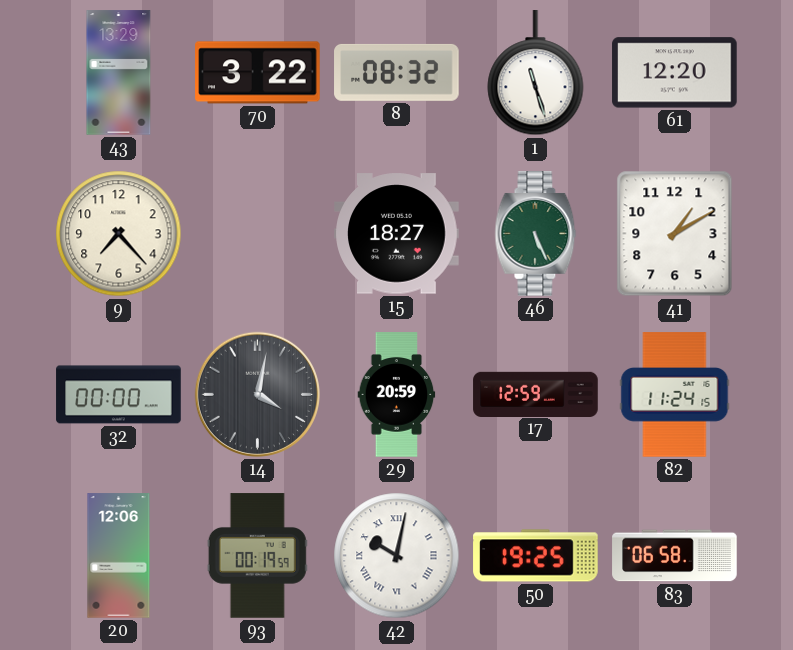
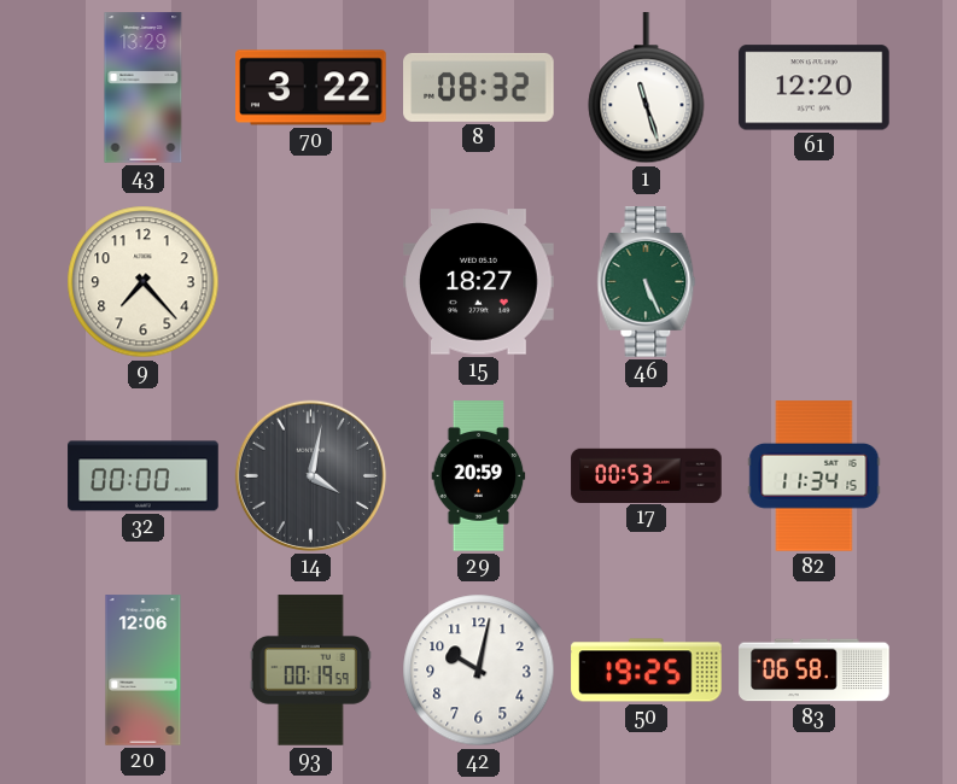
41: 1:10 -> none (675, 234)
17: 12:59 -> 00:53 (647, 475)
82: 11:24 -> 11:34 (815, 476)
42 numerals: Roman -> Arabic (479, 671)
